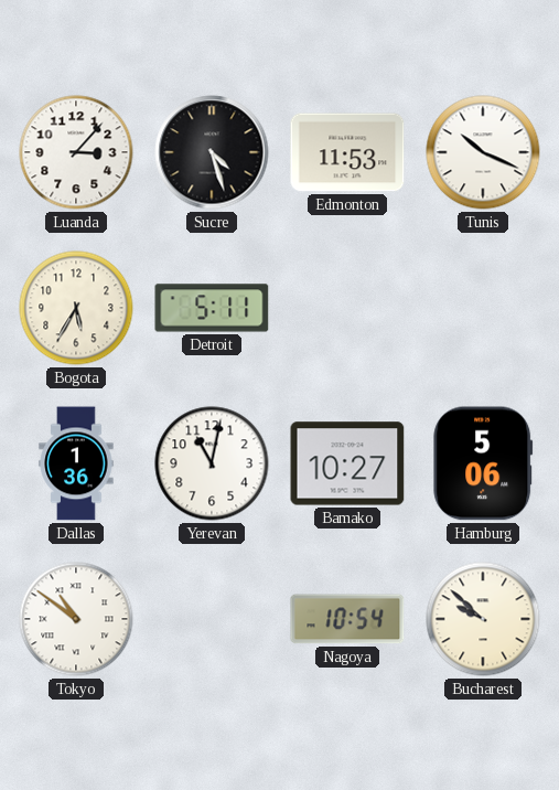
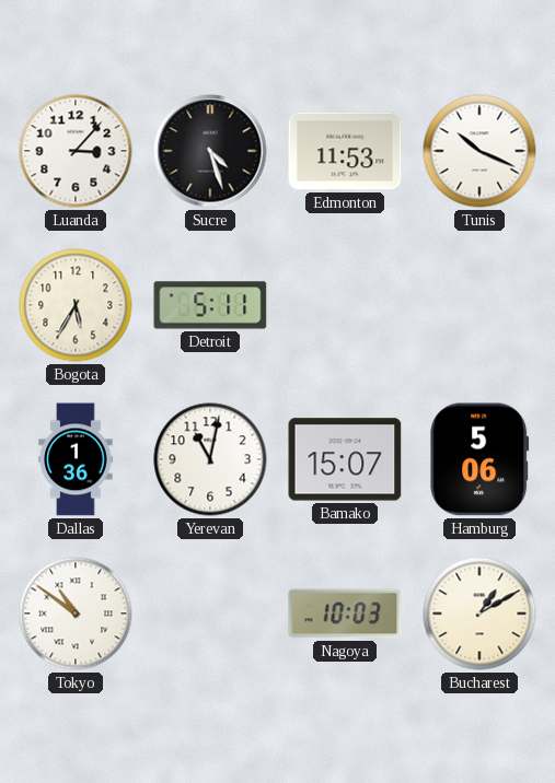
Bamako: 10:27 -> 15:07 (345, 459)
Nagoya: 10:54 -> 10:03 (345, 613)
Bucharest: 9:52 -> 1:10 (479, 613)
